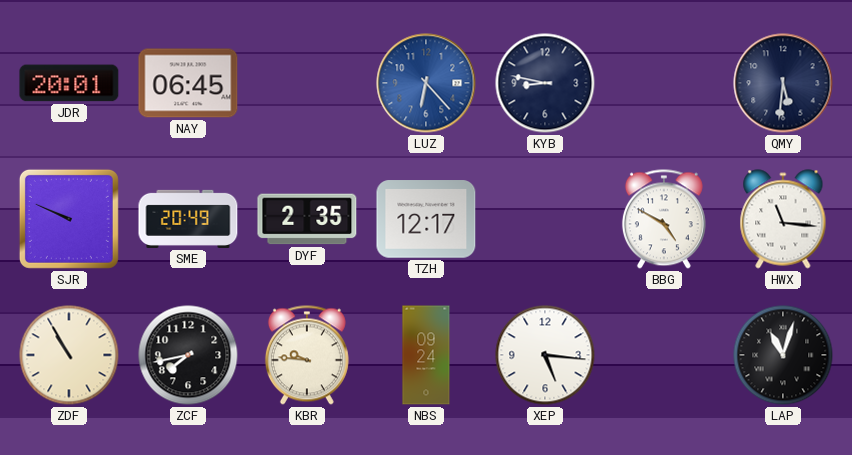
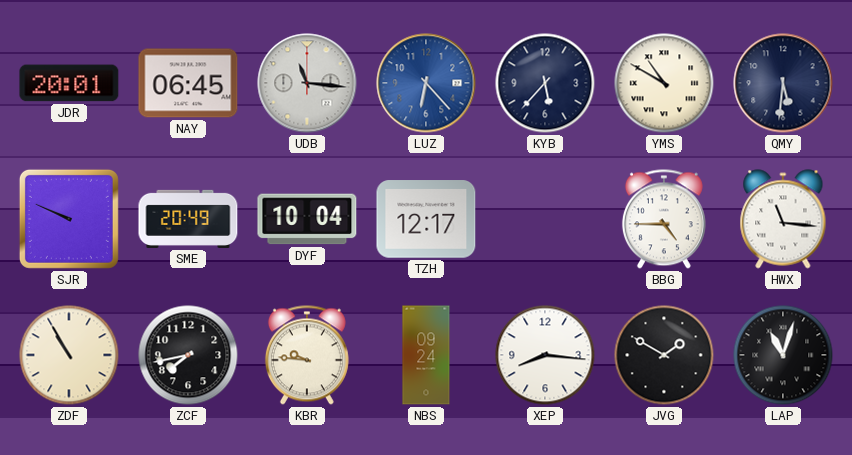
UDB: none -> 11:16 (307, 83)
KYB: 8:47 -> 5:37 (545, 83)
YMS: none -> 10:50 (664, 83)
DYF: 2:35 -> 10:04 (307, 219)
BBG: 4:50 -> 4:45 (664, 219)
XEP: 5:16 -> 8:16 (545, 355)
JVG: none -> 1:50 (664, 355)
